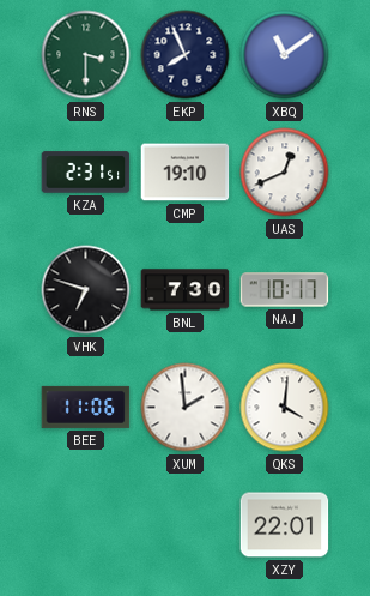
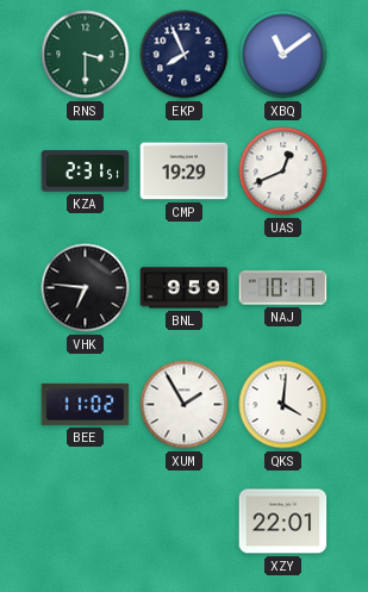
CMP: 19:10 -> 19:29 (185, 172)
VHK: 6:48 -> 6:46 (86, 288)
BNL: 7:30 -> 9:59 (185, 288)
BEE: 11:06 -> 11:02 (86, 404)
XUM: 1:59 -> 1:55 (185, 405)
